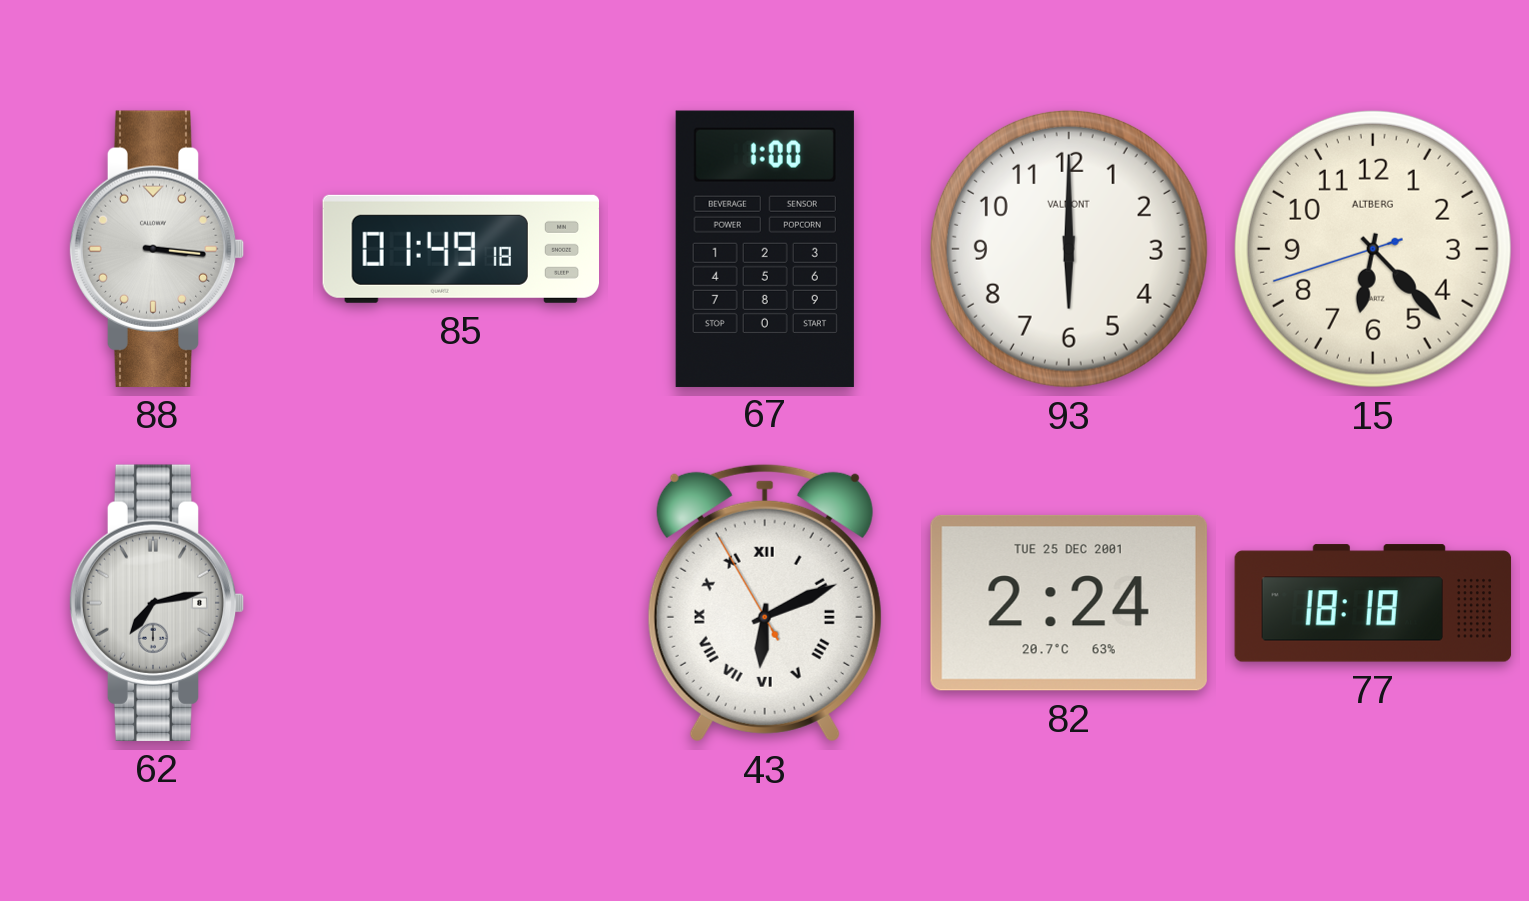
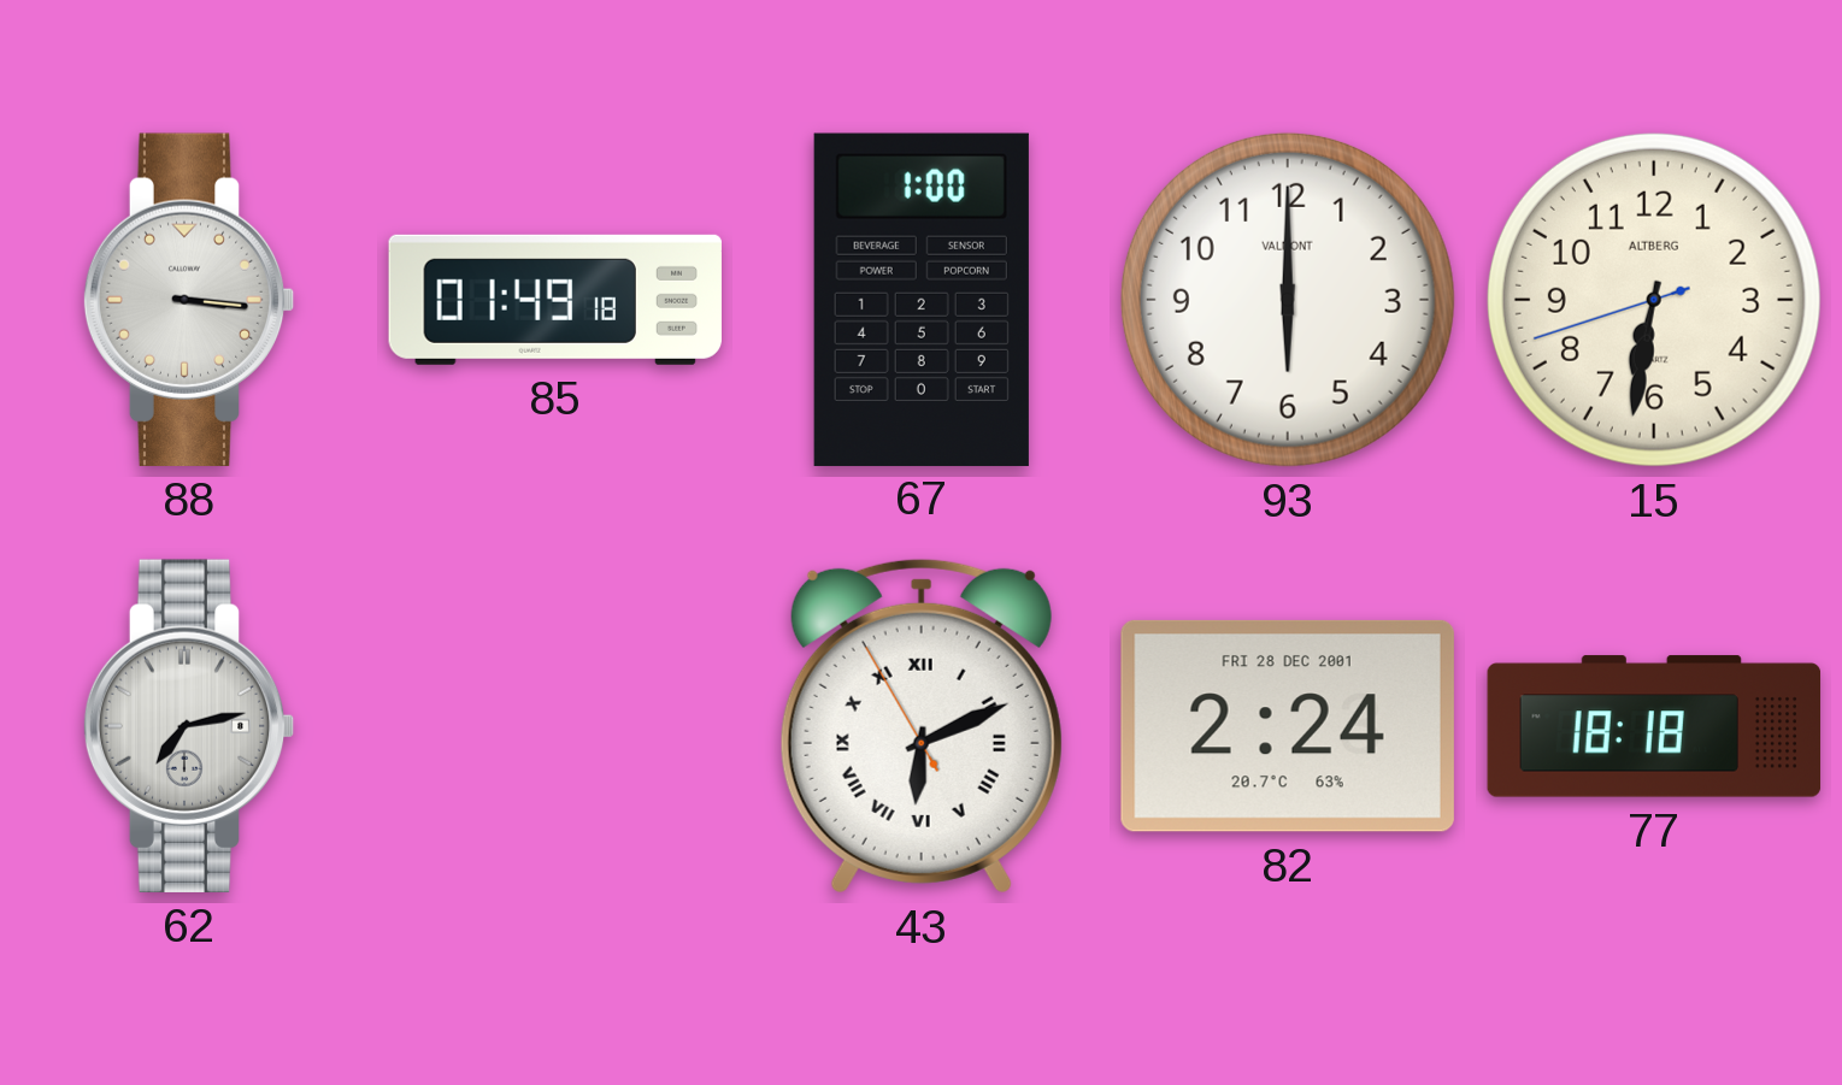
15: 6:22 -> 6:31 (1654, 300)
82 date: TUE 25 DEC 2001 -> FRI 28 DEC 2001 (1288, 726)
